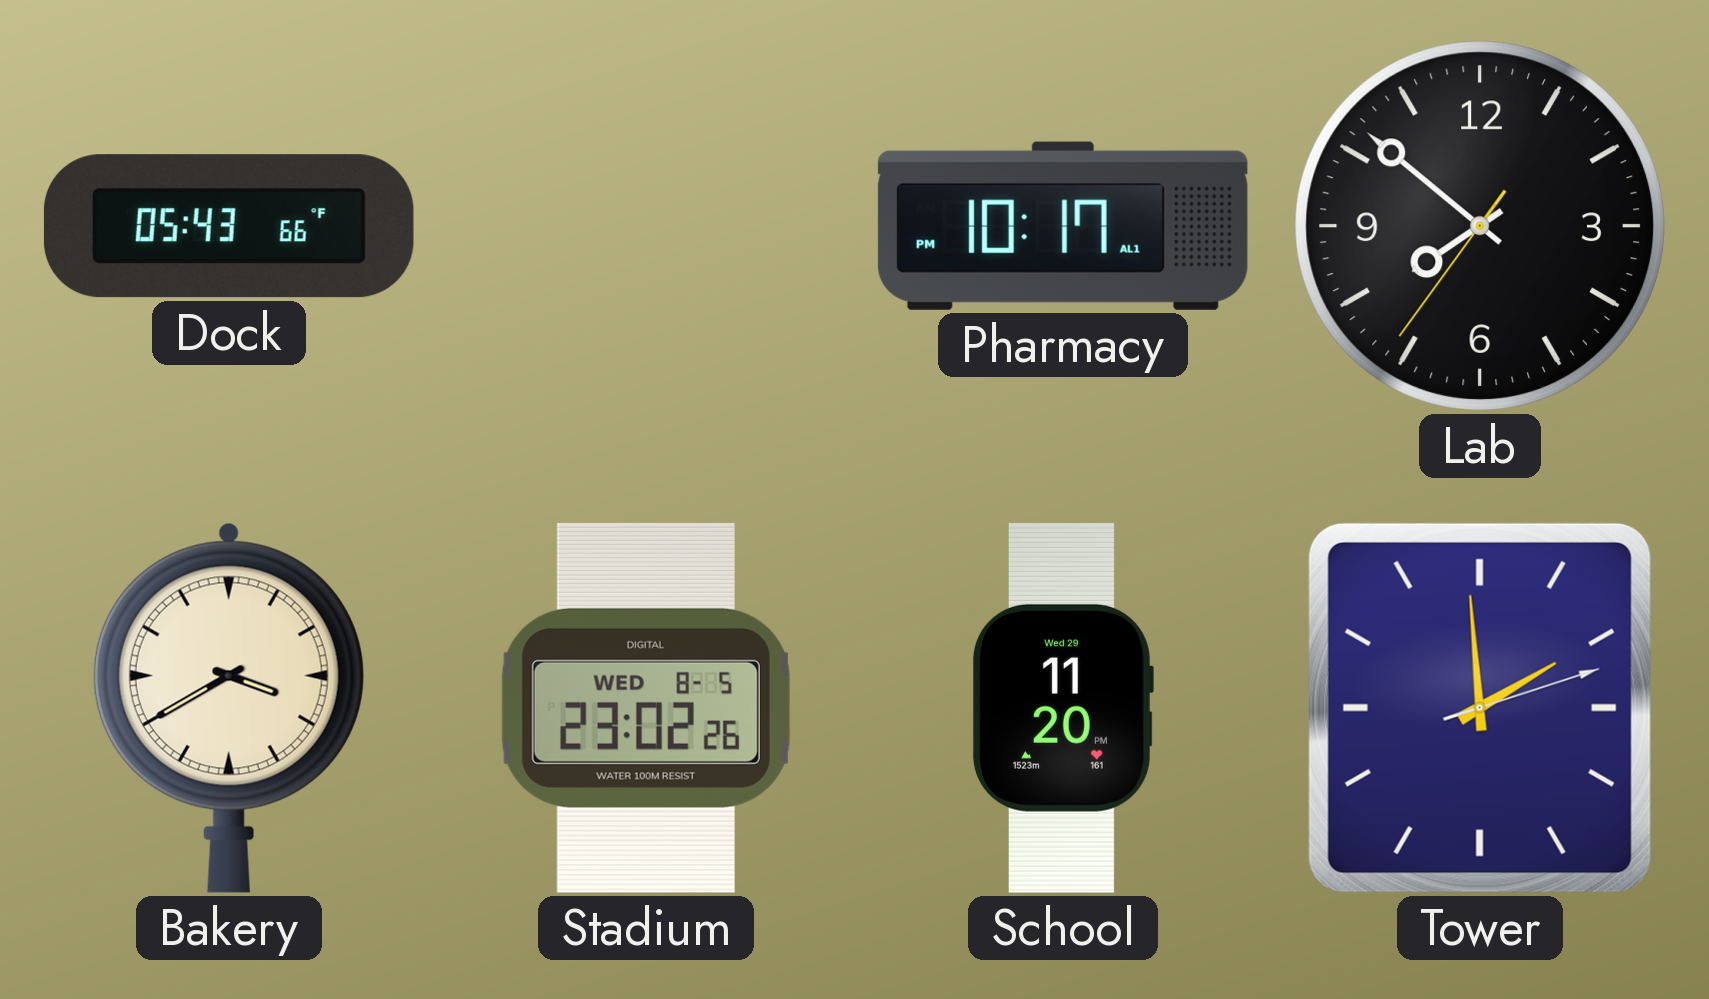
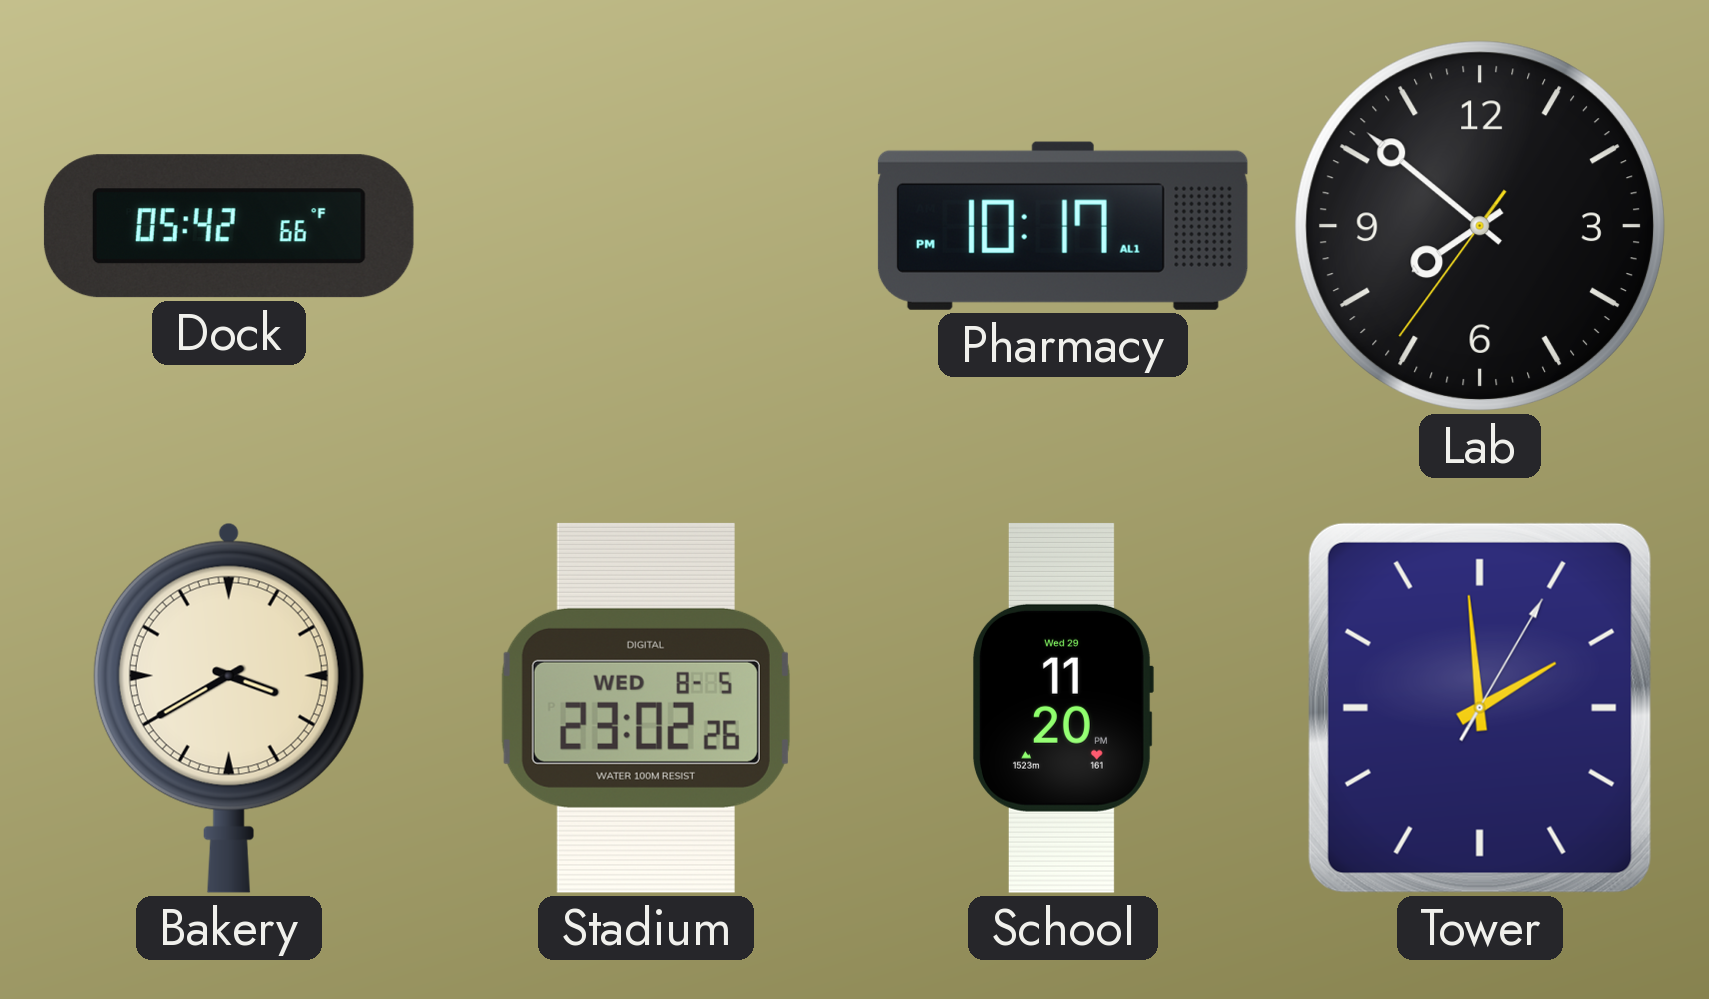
Dock: 05:43 -> 05:42 (229, 226)
Tower: 1:59:12 -> 1:59:05 (1480, 708)
